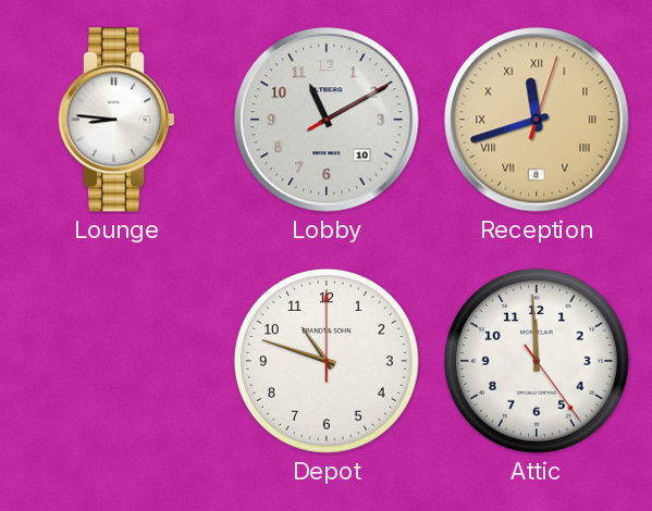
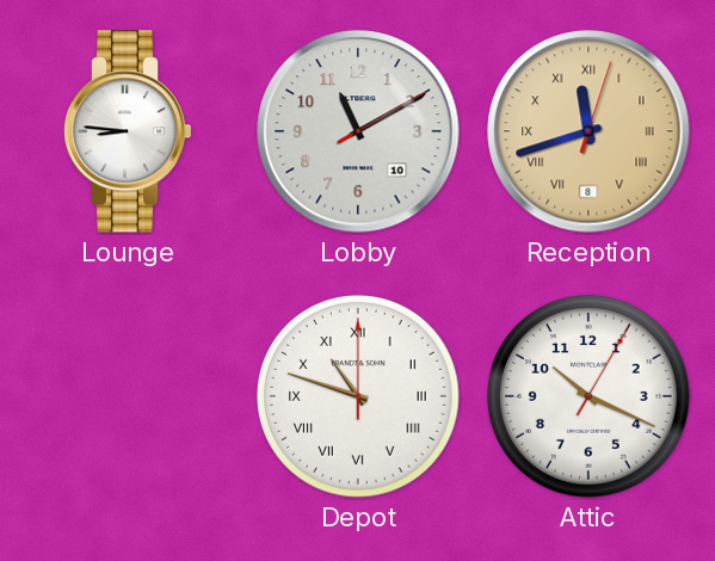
Depot numerals: Arabic -> Roman (358, 396)
Attic: 11:59 -> 10:19 (588, 396)
